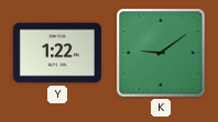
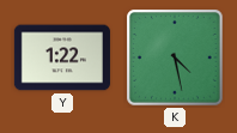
K: 9:09 -> 4:28 (175, 58)
